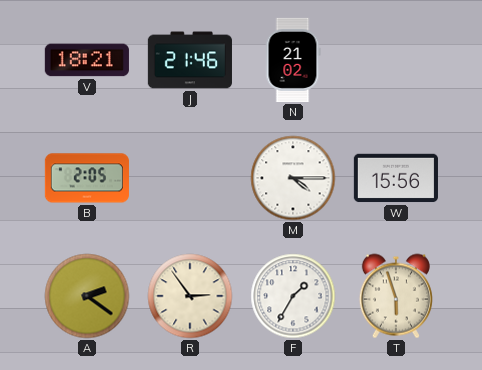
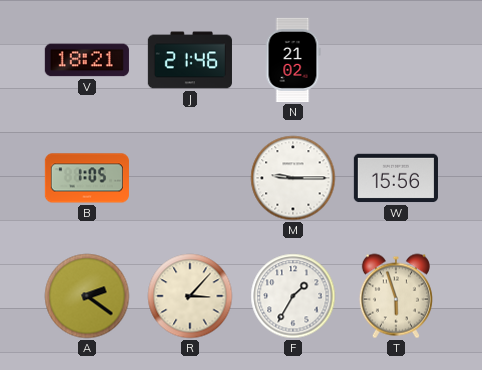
B: 2:05 -> 1:05 (87, 178)
M: 4:15 -> 9:15 (293, 178)
R: 2:54 -> 3:07 (190, 296)
